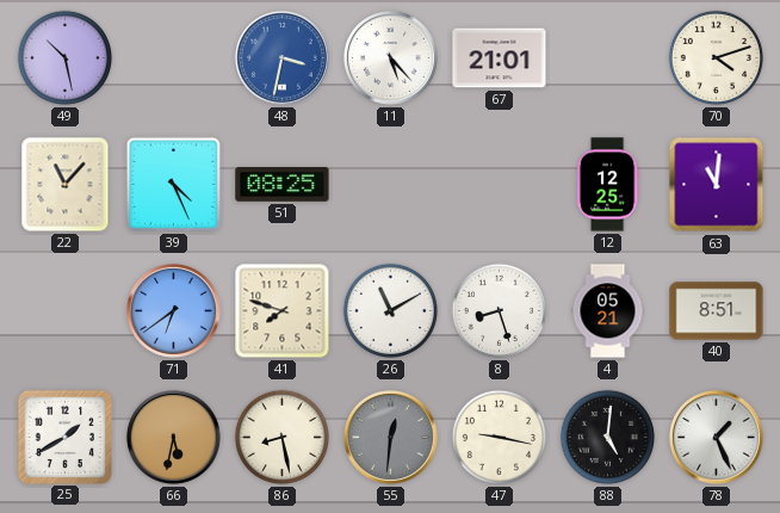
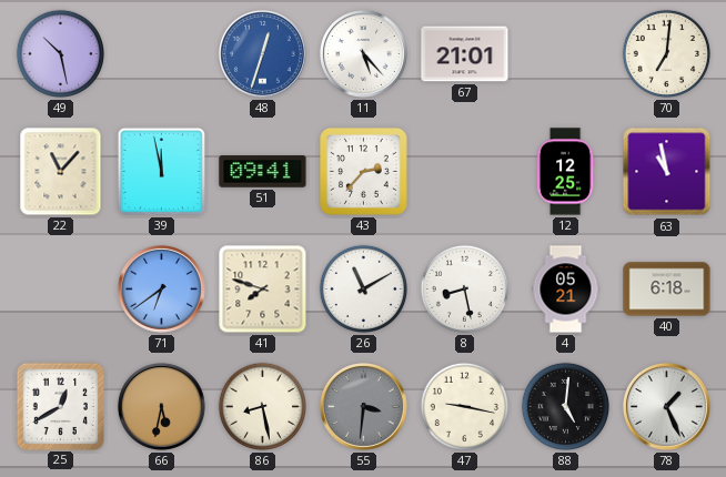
48: 3:32 -> 12:33 (262, 53)
70: 4:12 -> 7:01 (666, 53)
39: 4:26 -> 11:58 (161, 171)
51: 08:25 -> 09:41 (263, 172)
43: none -> 2:37 (364, 172)
63: 11:01 -> 10:58 (667, 172)
8: 8:27 -> 8:28 (464, 288)
40: 8:51 -> 6:18 (667, 290)
25: 1:40 -> 12:40 (60, 406)
55: 12:31 -> 3:31 (363, 406)
